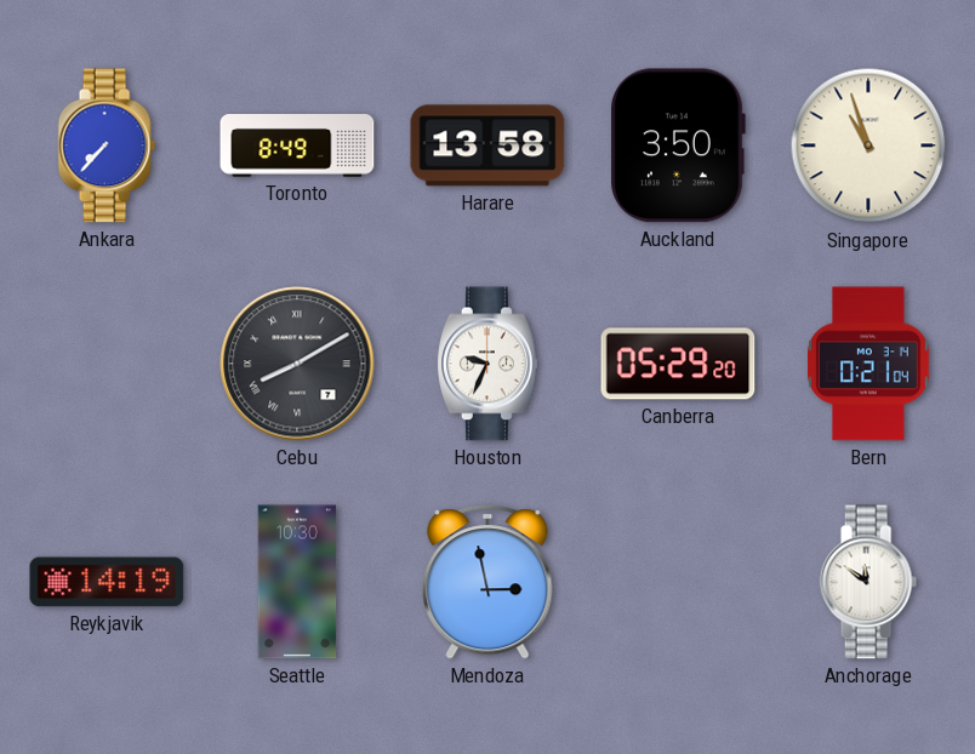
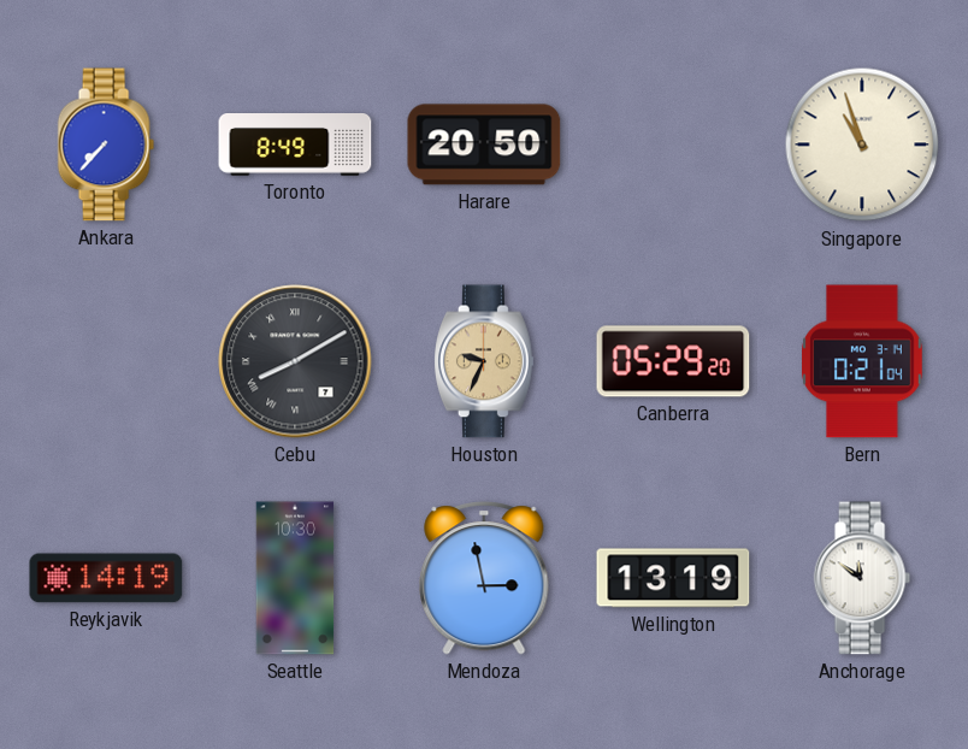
Harare: 13:58 -> 20:50 (484, 145)
Auckland: 3:50 -> none (678, 145)
Houston dial: white -> champagne (484, 361)
Wellington: none -> 13:19 (673, 578)
